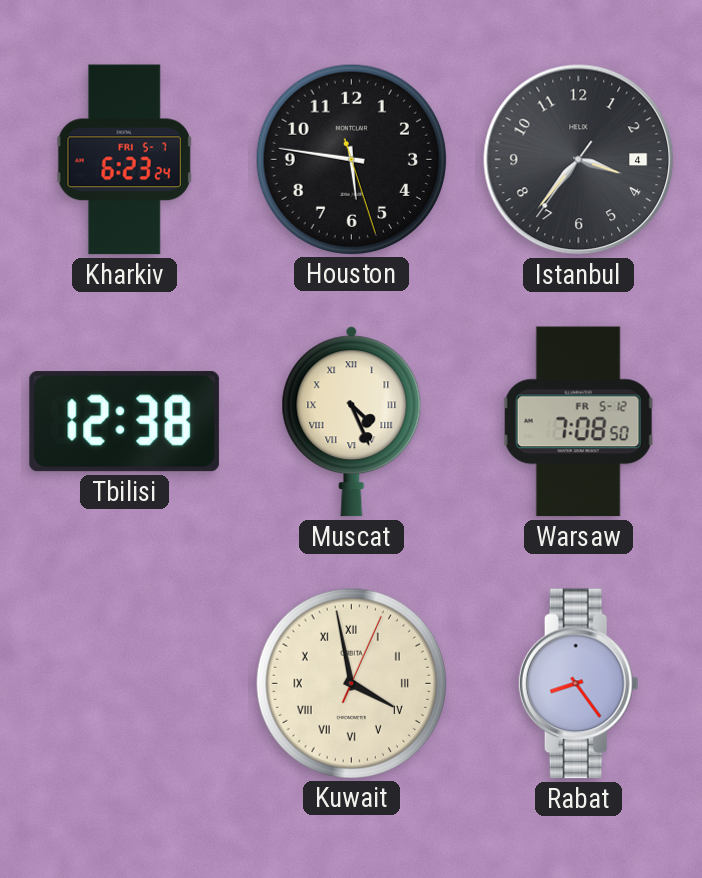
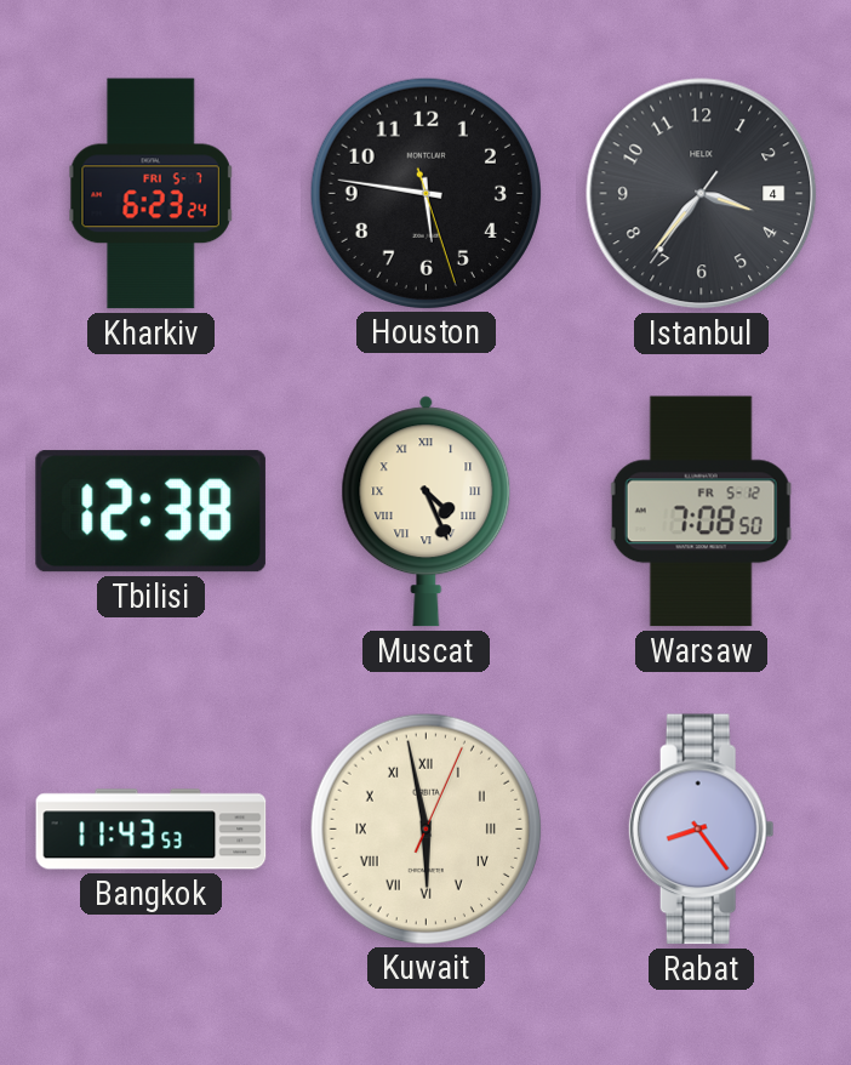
Bangkok: none -> 11:43 (152, 830)
Kuwait: 3:58 -> 5:58 (425, 828)
